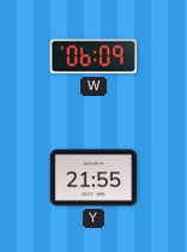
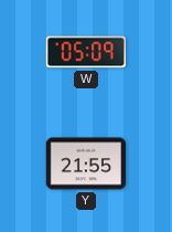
W: 06:09 -> 05:09 (85, 52)
